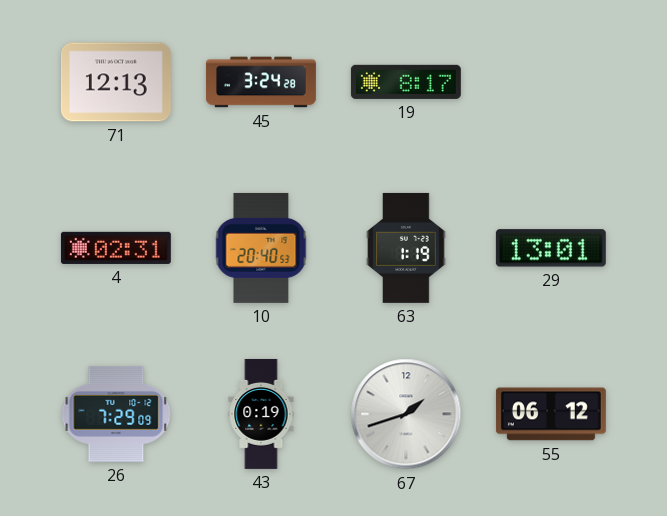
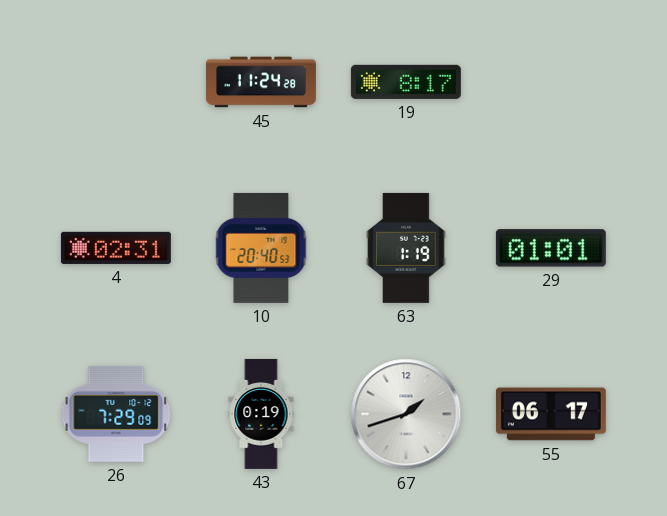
71: 12:13 -> none (116, 82)
45: 3:24 -> 11:24 (261, 82)
29: 13:01 -> 01:01 (551, 248)
55: 06:12 -> 06:17 (551, 414)
